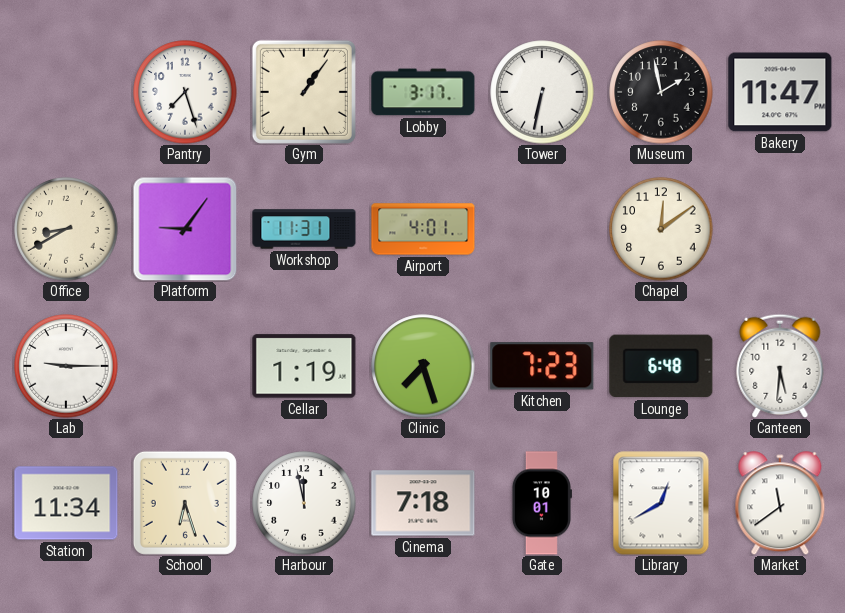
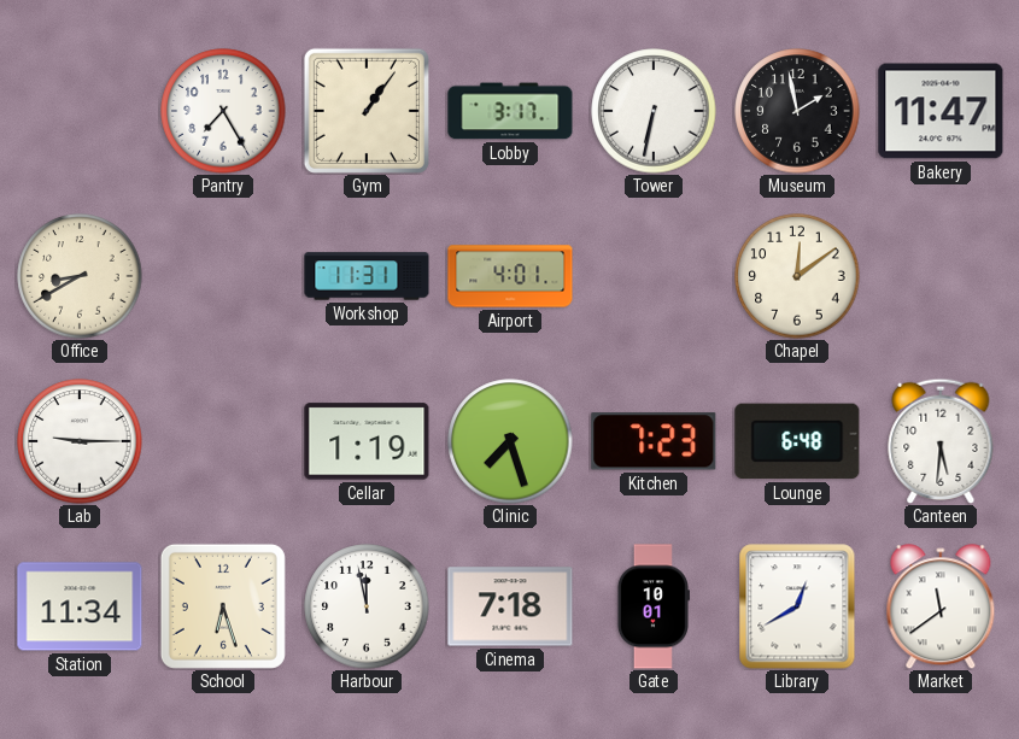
Pantry: 7:27 -> 7:25 (223, 111)
Platform: 9:06 -> none (185, 229)
